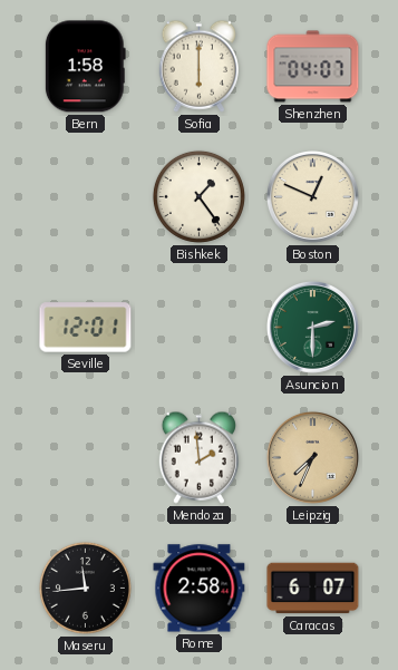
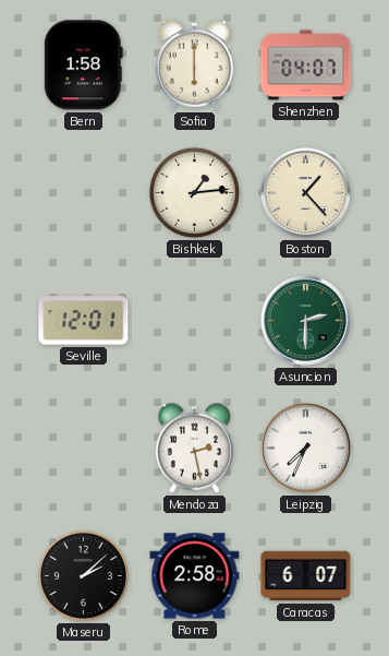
Bishkek: 1:24 -> 1:14 (194, 192)
Boston: 12:49 -> 1:23 (305, 192)
Mendoza: 1:59 -> 2:28 (194, 448)
Leipzig dial: champagne -> white (305, 448)
Maseru: 11:44 -> 2:08 (83, 575)
